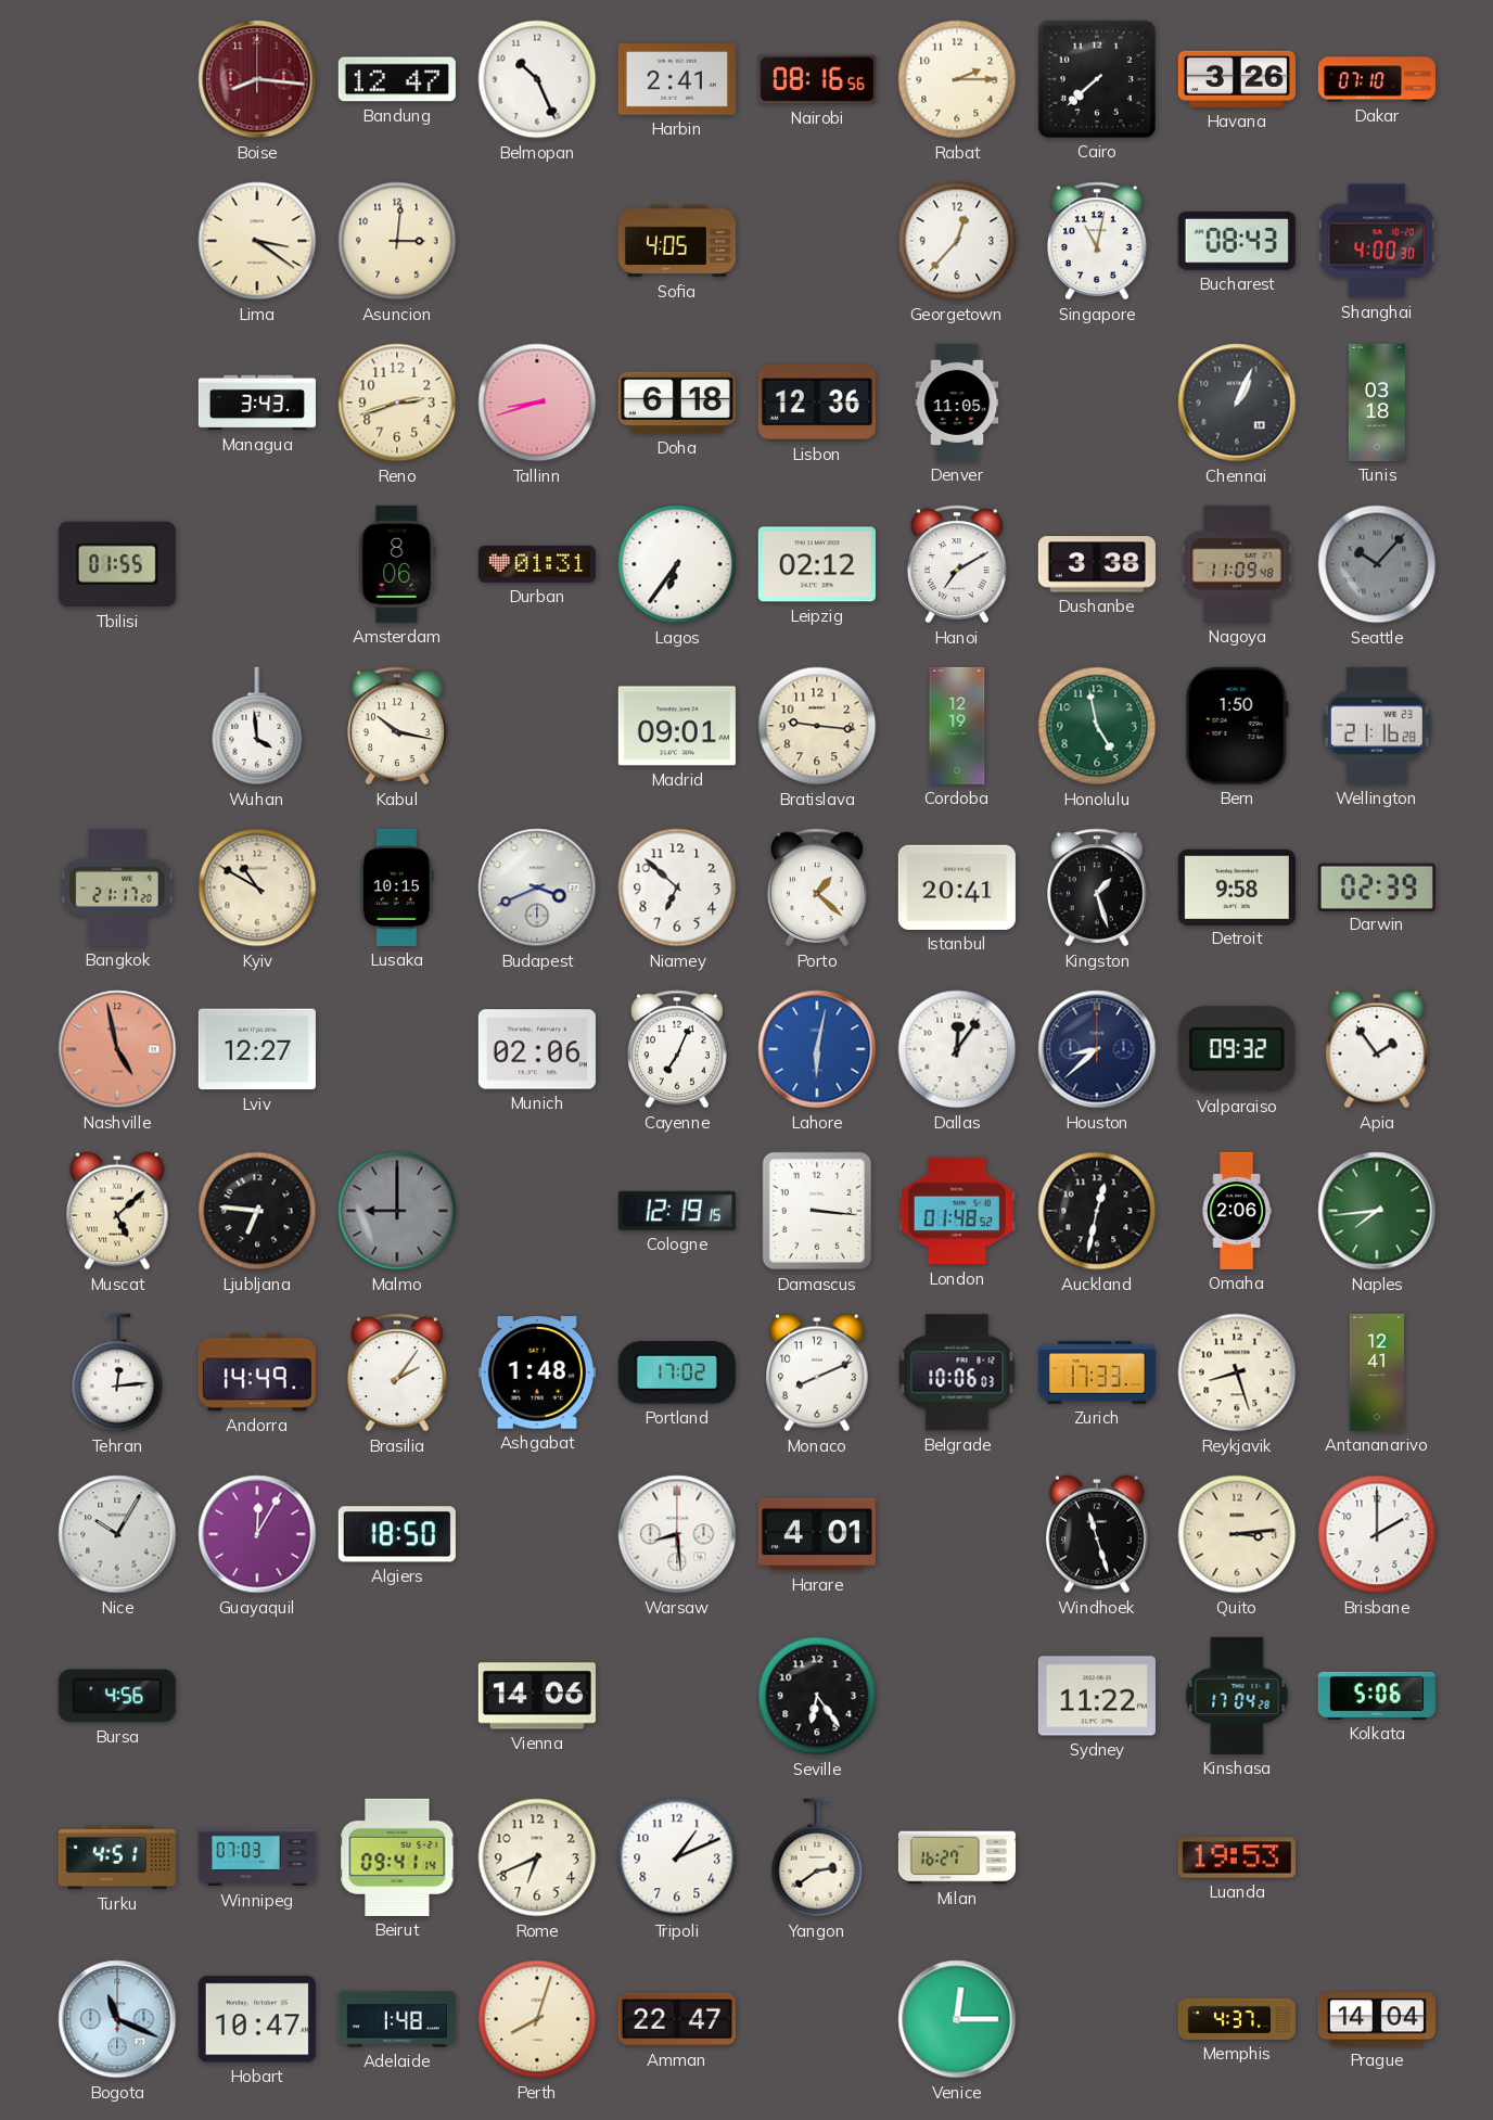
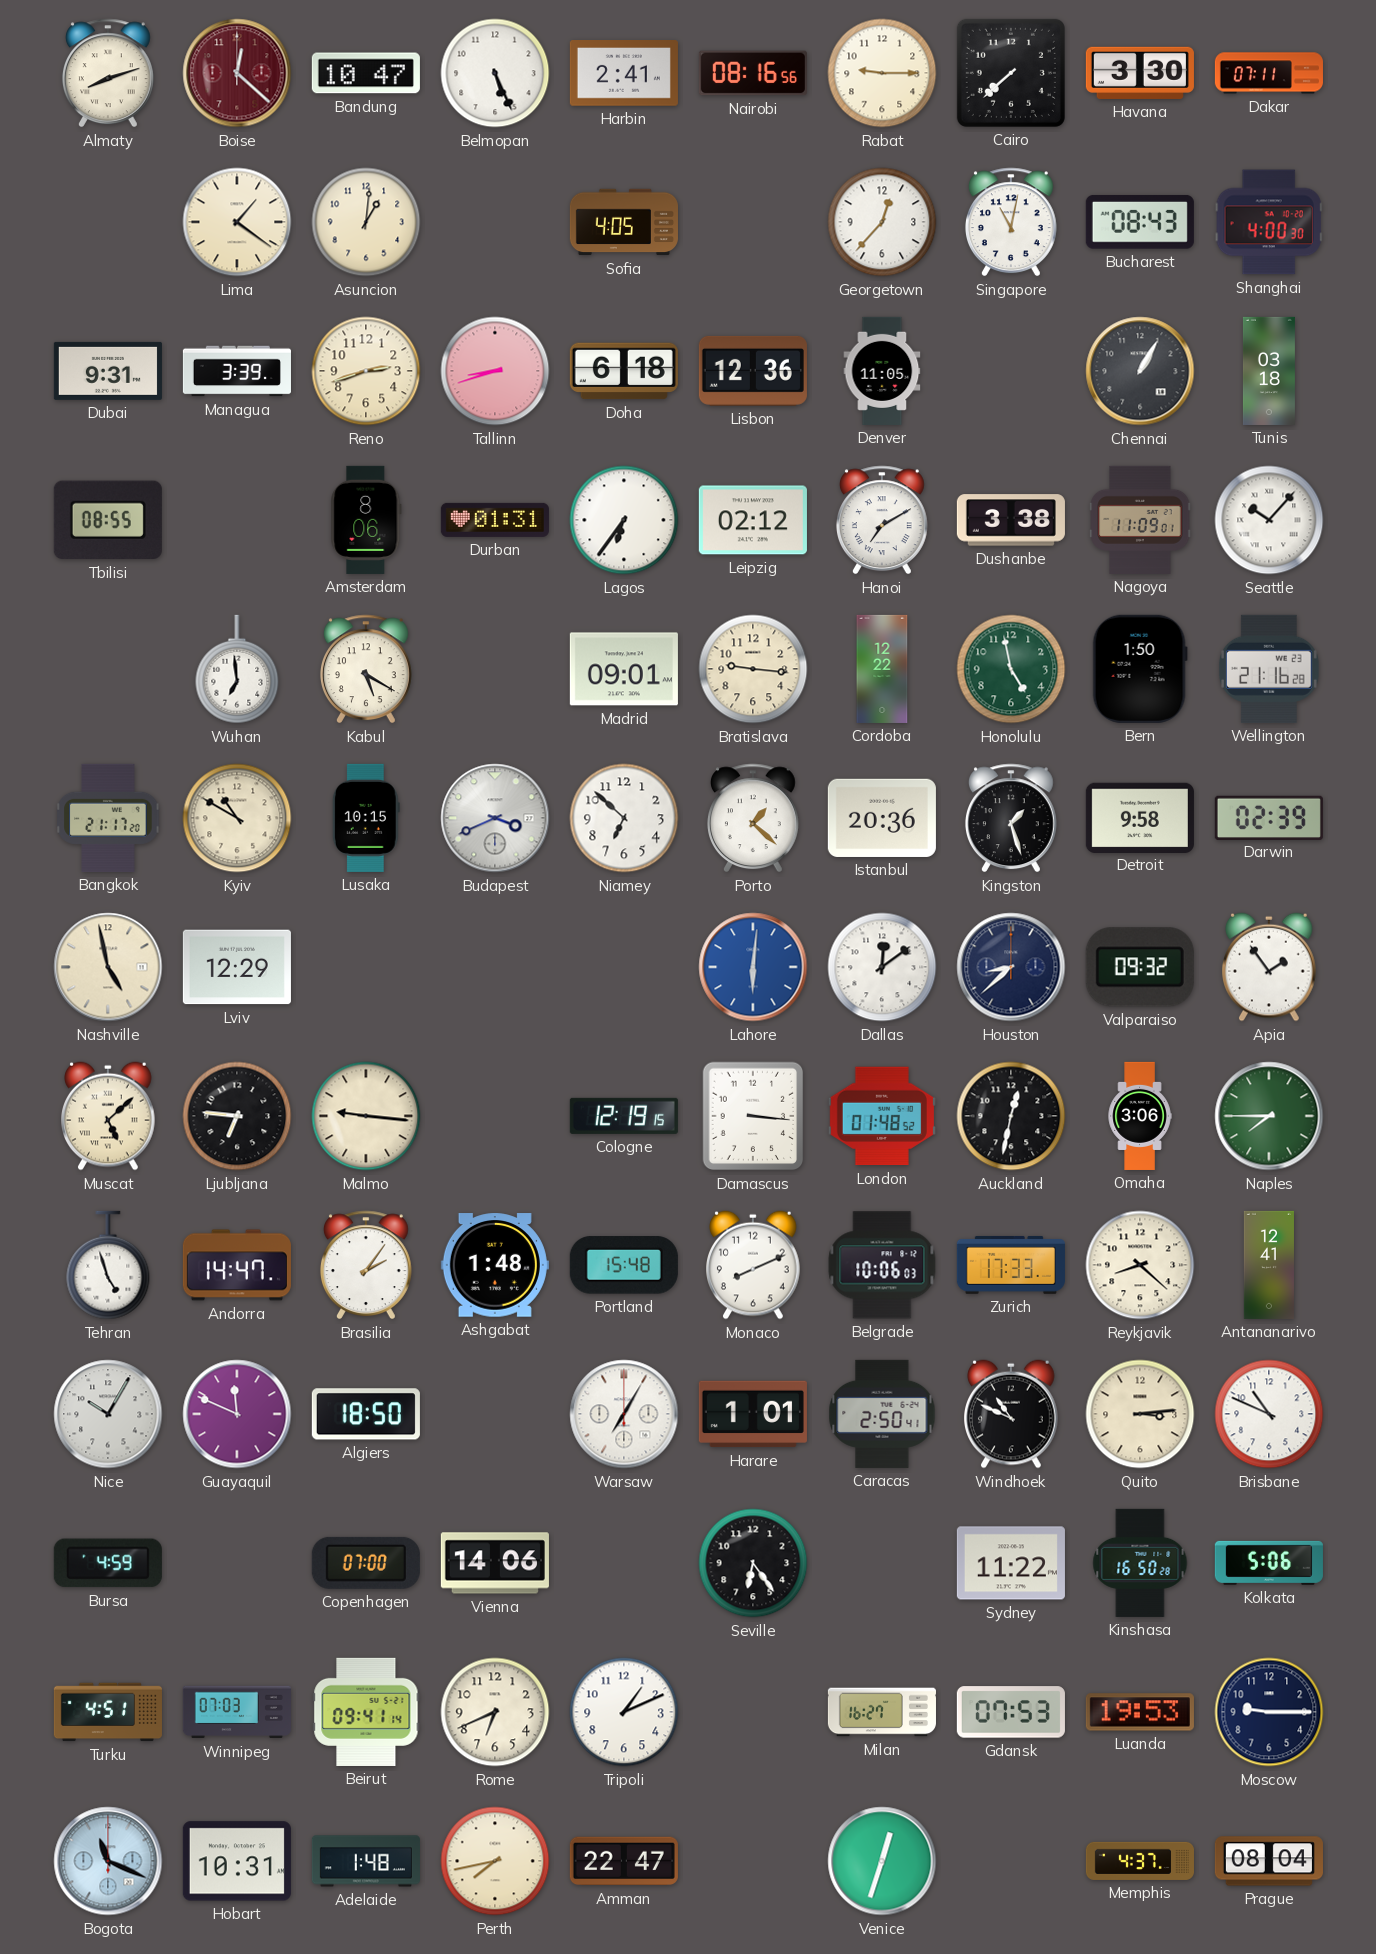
Almaty: none -> 8:12 (108, 73)
Boise: 8:16 -> 12:22 (237, 73)
Bandung: 12:47 -> 10:47 (366, 73)
Belmopan: 10:26 -> 5:26 (495, 73)
Rabat: 2:15 -> 9:15 (882, 73)
Havana: 3:26 -> 3:30 (1140, 73)
Dakar: 07:10 -> 07:11 (1269, 73)
Lima: 3:21 -> 1:21 (237, 222)
Asuncion: 3:01 -> 1:01 (366, 222)
Dubai: none -> 9:31 (108, 371)
Managua: 3:43 -> 3:39 (237, 371)
Chennai: 1:04 -> 1:05 (1140, 371)
Tbilisi: 01:55 -> 08:55 (108, 520)
Nagoya: 11:09:48 -> 11:09:01 (1140, 520)
Seattle dial: grey -> white (1269, 520)
Wuhan: 3:59 -> 6:59 (237, 669)
Kabul: 10:17 -> 5:20 (366, 669)
Cordoba: 12:19 -> 12:22 (882, 669)
Istanbul: 20:41 -> 20:36 (882, 818)
Nashville dial: salmon -> cream (108, 967)
Lviv: 12:27 -> 12:29 (237, 967)
Munich: 02:06 -> none (537, 1049)
Cayenne: 7:04 -> none (677, 1049)
Lahore: 6:02 -> 6:01 (753, 967)
Dallas: 12:06 -> 12:09 (882, 967)
Malmo: 9:00 -> 9:16 (366, 1116)
Malmo dial: grey -> cream (366, 1116)
Omaha: 2:06 -> 3:06 (1140, 1116)
Naples: 7:44 -> 7:45 (1269, 1116)
Tehran: 12:14 -> 4:57 (108, 1265)
Andorra: 14:49 -> 14:47 (237, 1265)
Portland: 17:02 -> 15:48 (624, 1265)
Reykjavik: 8:27 -> 8:22 (1140, 1265)
Guayaquil: 12:05 -> 11:49 (237, 1414)
Warsaw: 8:29 -> 7:05 (624, 1414)
Harare: 4:01 -> 1:01 (753, 1414)
Caracas: none -> 2:50 (882, 1414)
Windhoek: 11:27 -> 10:49 (1012, 1414)
Brisbane: 2:00 -> 10:49 (1269, 1414)
Bursa: 4:56 -> 4:59 (108, 1563)
Copenhagen: none -> 07:00 (366, 1563)
Kinshasa: 17:04 -> 16:50 (1140, 1563)
Yangon: 2:39 -> none (817, 1857)
Gdansk: none -> 07:53 (1011, 1712)
Moscow: none -> 9:15 (1269, 1712)
Hobart: 10:47 -> 10:31 (237, 1861)
Perth: 8:03 -> 7:43 (495, 1861)
Venice: 12:15 -> 12:33 (882, 1861)
Prague: 14:04 -> 08:04 (1269, 1861)
